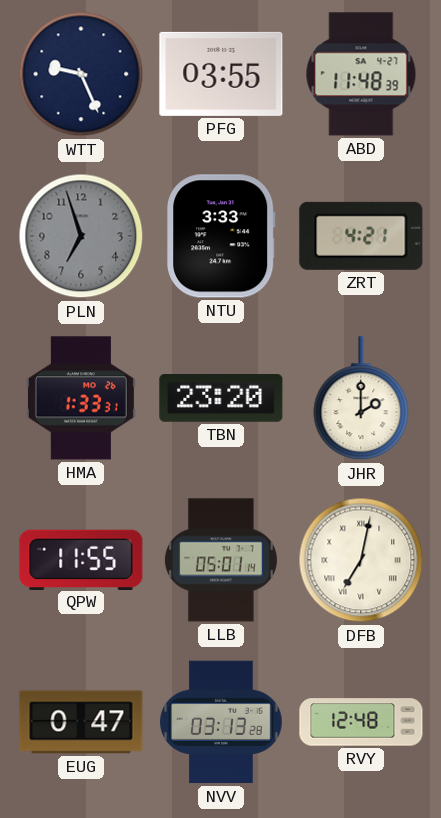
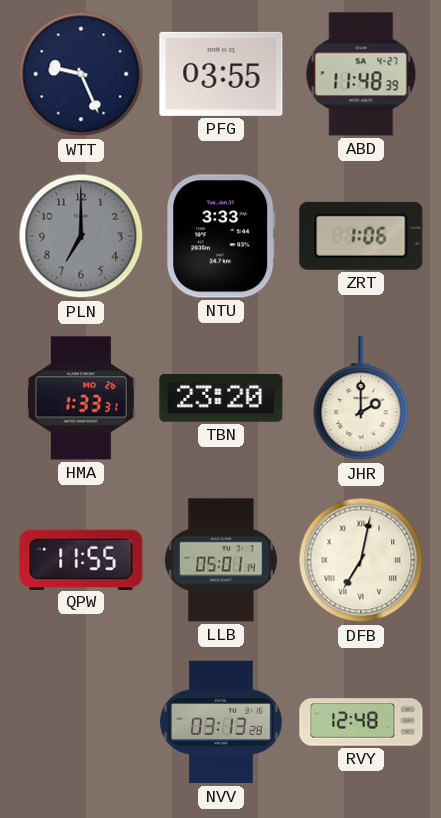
PLN: 6:57 -> 7:00 (81, 236)
ZRT: 4:21 -> 1:06 (361, 236)
EUG: 0:47 -> none (81, 722)
